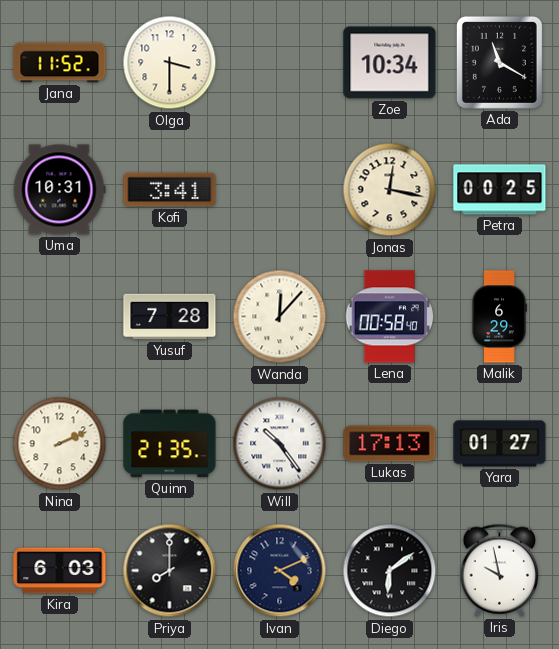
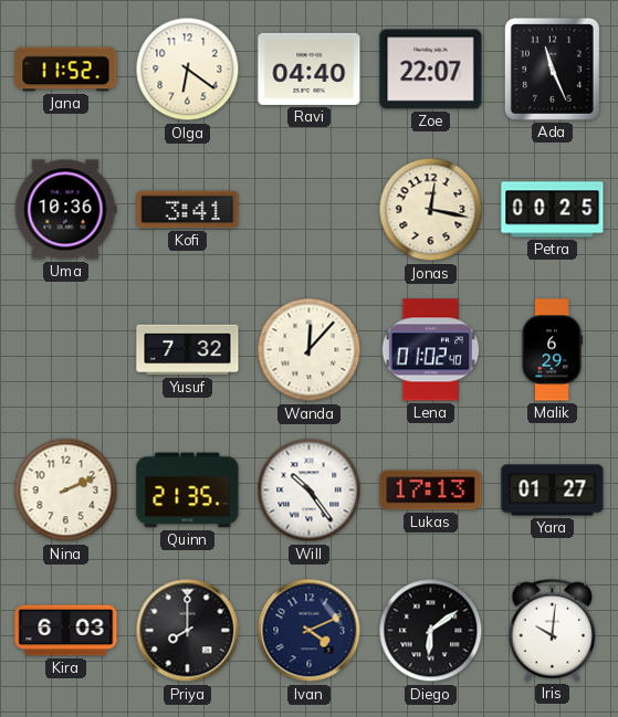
Olga: 3:30 -> 6:21 (188, 70)
Ravi: none -> 04:40 (310, 68)
Zoe: 10:34 -> 22:07 (431, 70)
Ada: 11:20 -> 11:26 (552, 68)
Uma: 10:31 -> 10:36 (66, 210)
Yusuf: 7:28 -> 7:32 (188, 350)
Lena: 00:58 -> 01:02 (431, 350)
Iris: 9:58 -> 10:01 (553, 630)
